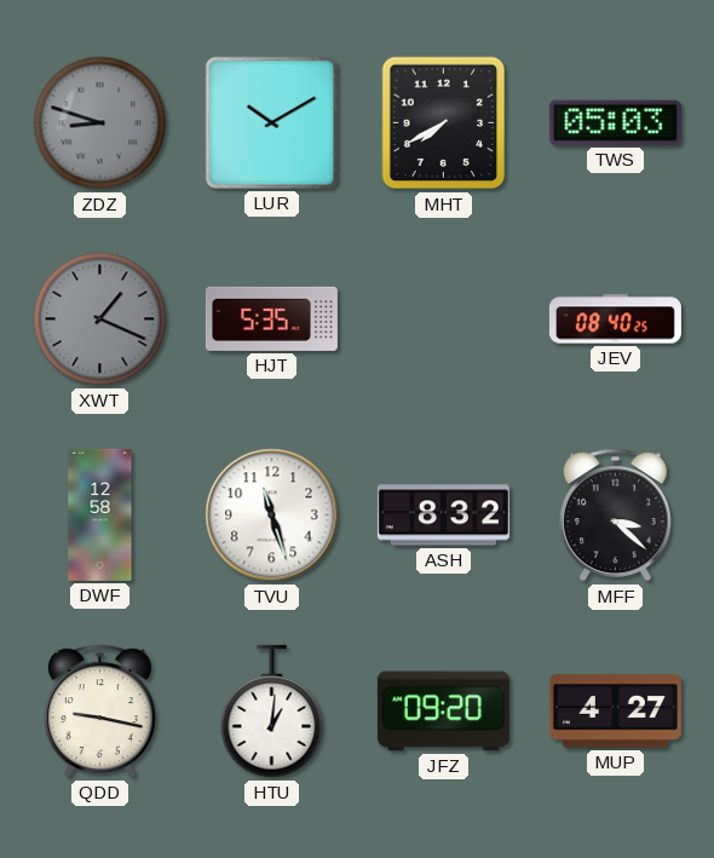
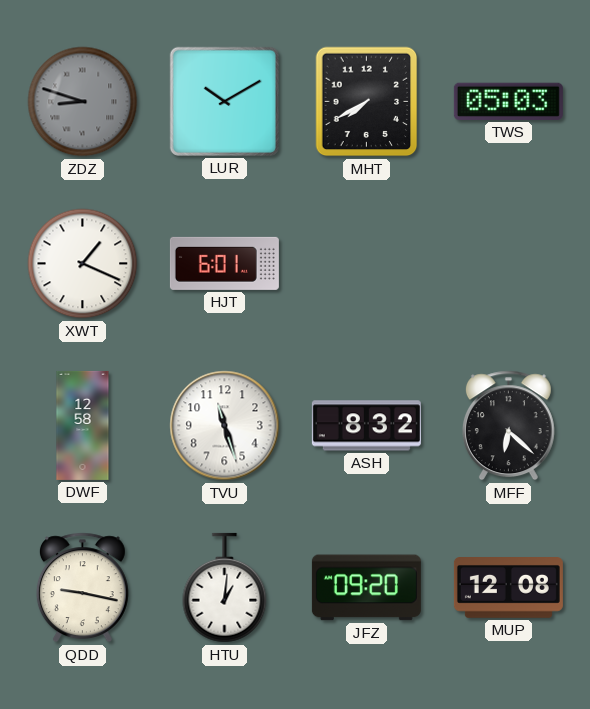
XWT dial: grey -> white (83, 264)
HJT: 5:35 -> 6:01 (224, 263)
JEV: 08:40 -> none (615, 319)
MFF: 3:22 -> 6:22 (508, 426)
MUP: 4:27 -> 12:08 (508, 588)
